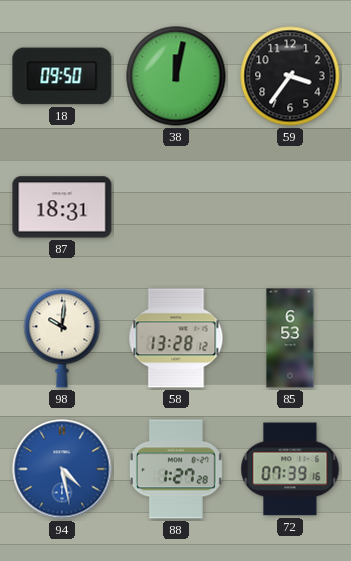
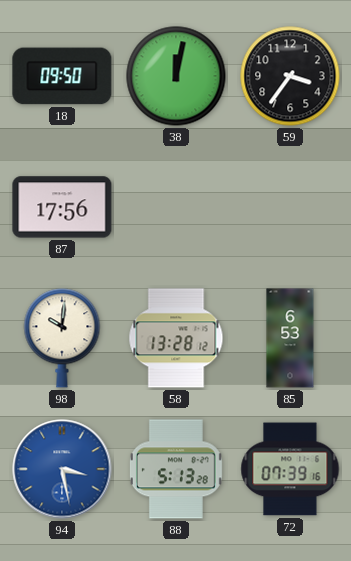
87: 18:31 -> 17:56 (62, 207)
94: 4:28 -> 3:28 (62, 469)
88: 1:27 -> 5:13 (176, 469)
